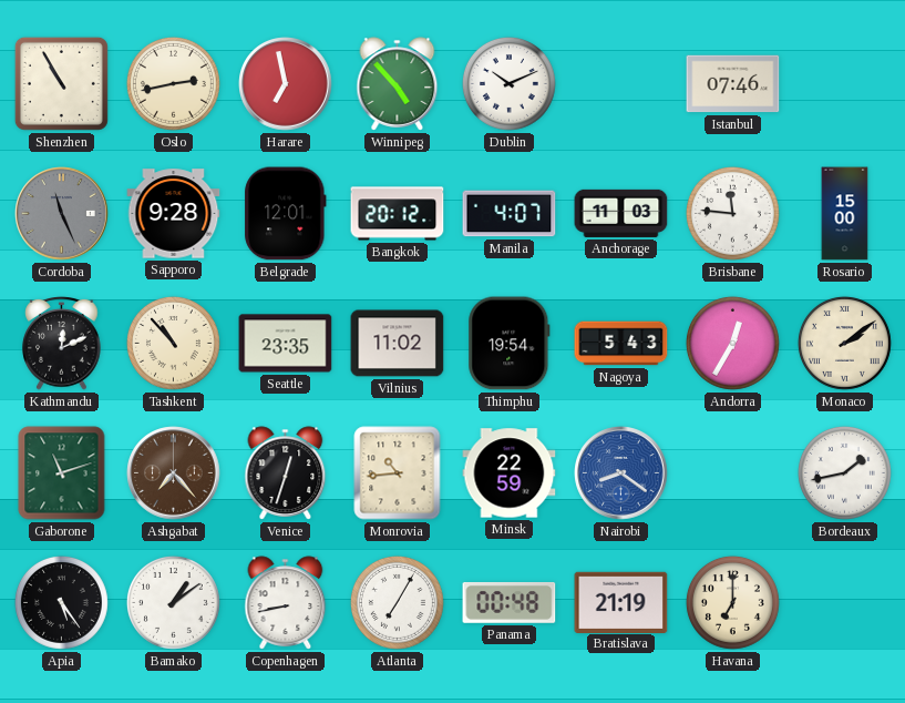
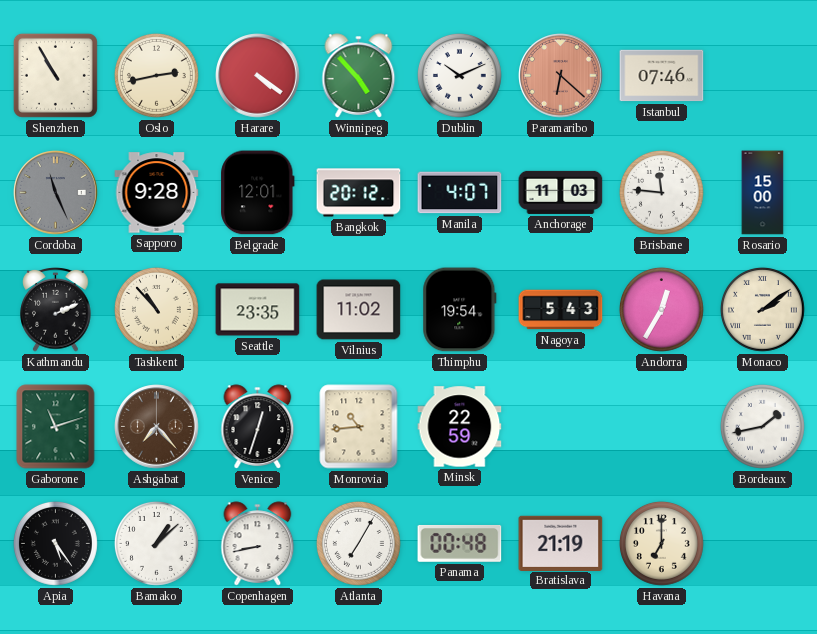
Harare: 6:58 -> 4:21 (258, 76)
Paramaribo: none -> 6:22 (561, 76)
Kathmandu: 12:11 -> 2:11 (56, 310)
Nairobi: 8:21 -> none (621, 473)
Bamako: 1:09 -> 1:08 (157, 544)
